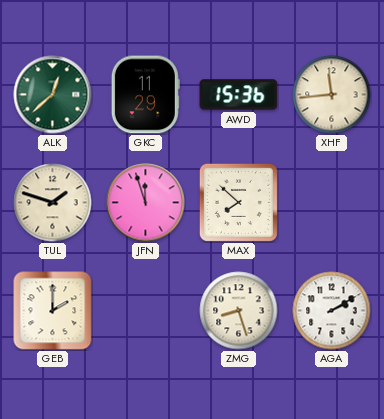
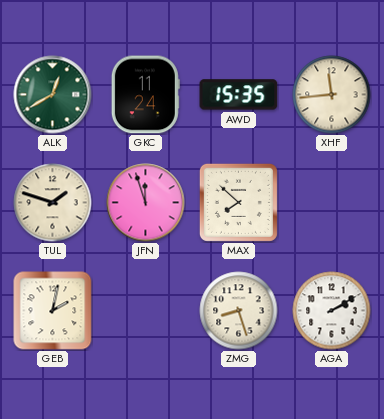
ALK: 12:38 -> 12:40 (53, 95)
GKC: 11:29 -> 11:24 (145, 95)
AWD: 15:36 -> 15:35 (239, 95)
GEB: 2:00 -> 2:02 (53, 311)
